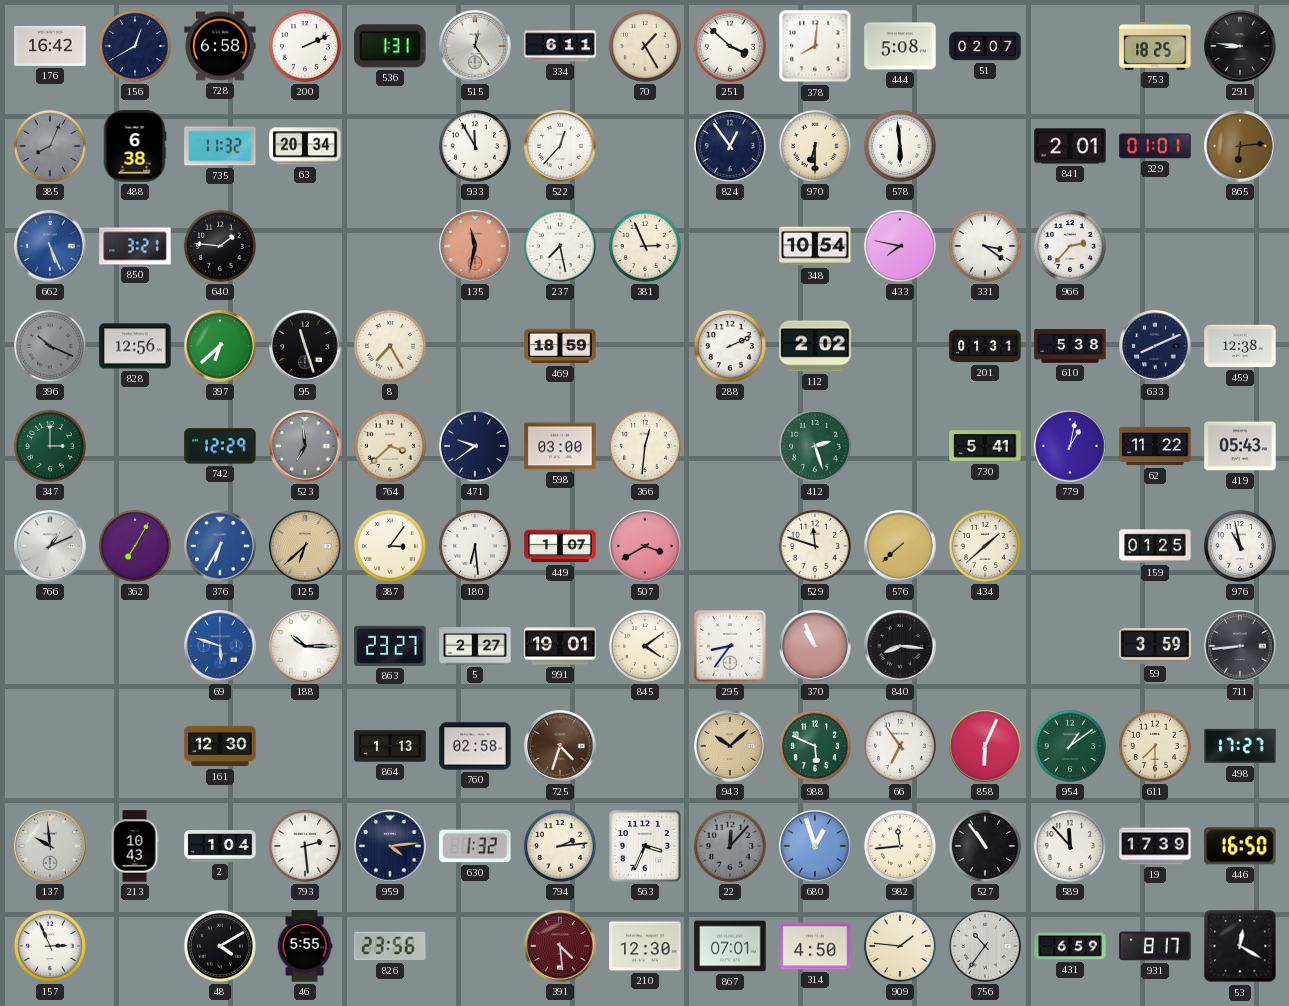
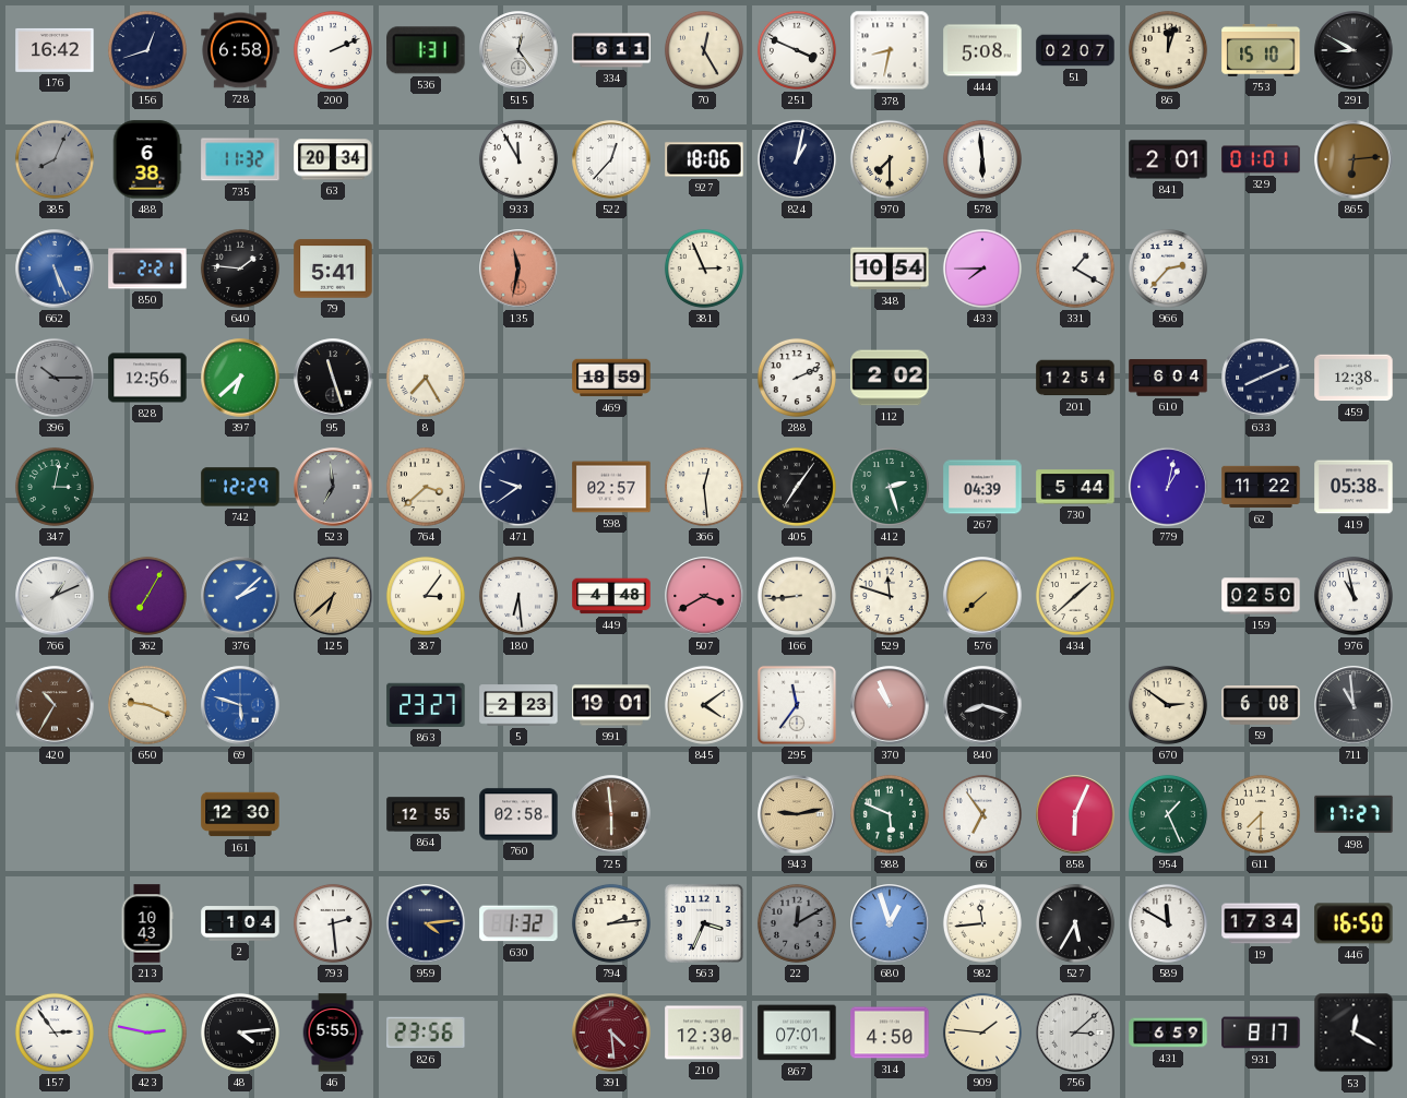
156: 12:40 -> 12:42 (147, 50)
70: 1:25 -> 12:25 (704, 50)
251: 3:52 -> 3:49 (797, 50)
378: 8:01 -> 8:32 (890, 50)
86: none -> 12:03 (1168, 50)
753: 18:25 -> 15:10 (1261, 50)
291: 8:46 -> 8:50 (1354, 50)
927: none -> 18:06 (704, 159)
824: 12:54 -> 1:02 (797, 159)
970: 6:30 -> 7:30 (890, 159)
850: 3:21 -> 2:21 (147, 268)
79: none -> 5:41 (333, 268)
237: 7:28 -> none (560, 246)
433: 7:47 -> 7:45 (982, 268)
331: 3:21 -> 1:20 (1075, 268)
396: 10:19 -> 10:15 (55, 378)
201: 01:31 -> 12:54 (1075, 378)
610: 5:38 -> 6:04 (1168, 378)
347: 3:00 -> 3:02 (55, 487)
598: 03:00 -> 02:57 (611, 487)
366: 12:31 -> 12:29 (704, 487)
405: none -> 7:06 (797, 487)
267: none -> 04:39 (982, 487)
730: 5:41 -> 5:44 (1075, 487)
419: 05:43 -> 05:38 (1354, 487)
376: 6:35 -> 2:08 (240, 596)
449: 1:07 -> 4:48 (611, 596)
166: none -> 8:44 (797, 596)
159: 01:25 -> 02:50 (1261, 596)
420: none -> 10:35 (55, 705)
650: none -> 9:19 (147, 705)
188: 10:15 -> none (305, 646)
5: 2:27 -> 2:23 (518, 705)
295: 8:36 -> 11:36 (797, 705)
840: 8:16 -> 8:18 (982, 705)
670: none -> 2:51 (1168, 705)
59: 3:59 -> 6:08 (1261, 706)
711: 8:44 -> 10:59 (1354, 705)
864: 1:13 -> 12:55 (426, 814)
725: 4:33 -> 5:59 (611, 814)
943: 10:08 -> 9:13 (797, 814)
954: 1:09 -> 1:26 (1168, 814)
137: 9:59 -> none (50, 846)
22: 12:07 -> 12:10 (797, 923)
527: 10:54 -> 5:35 (1075, 923)
589: 11:53 -> 11:50 (1168, 923)
19: 17:39 -> 17:34 (1261, 923)
157: 2:56 -> 2:54 (55, 1033)
423: none -> 2:47 (147, 1033)
48: 4:10 -> 4:14 (240, 1033)
756: 10:36 -> 3:08 (1075, 1033)
